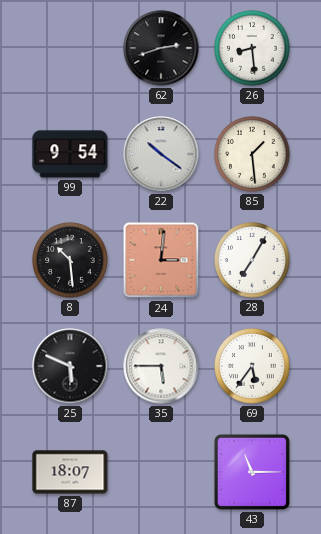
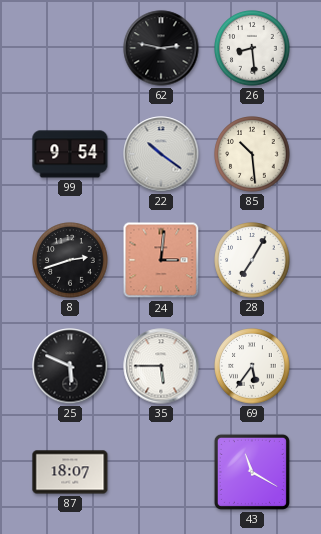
62: 2:42 -> 2:47 (161, 48)
85: 1:29 -> 10:29 (252, 154)
8: 10:29 -> 2:42 (70, 260)
43: 11:15 -> 11:20 (252, 472)
